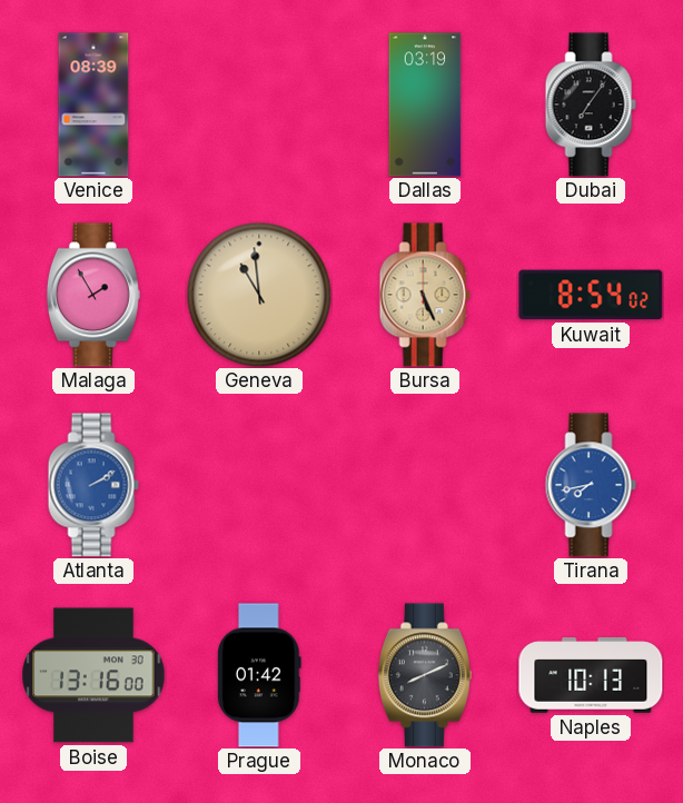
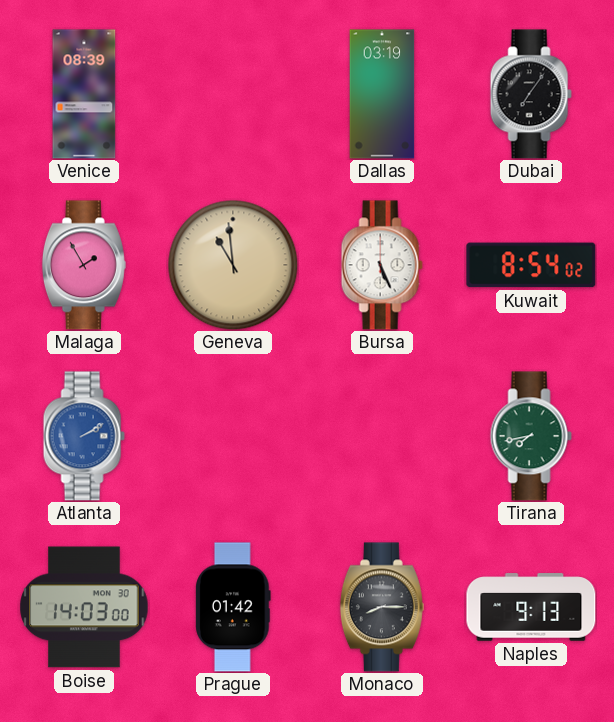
Bursa dial: champagne -> white (382, 265)
Tirana dial: blue -> green (531, 436)
Boise: 13:16 -> 14:03 (84, 607)
Monaco: 8:11 -> 8:15 (382, 607)
Naples: 10:13 -> 9:13 (531, 607)
